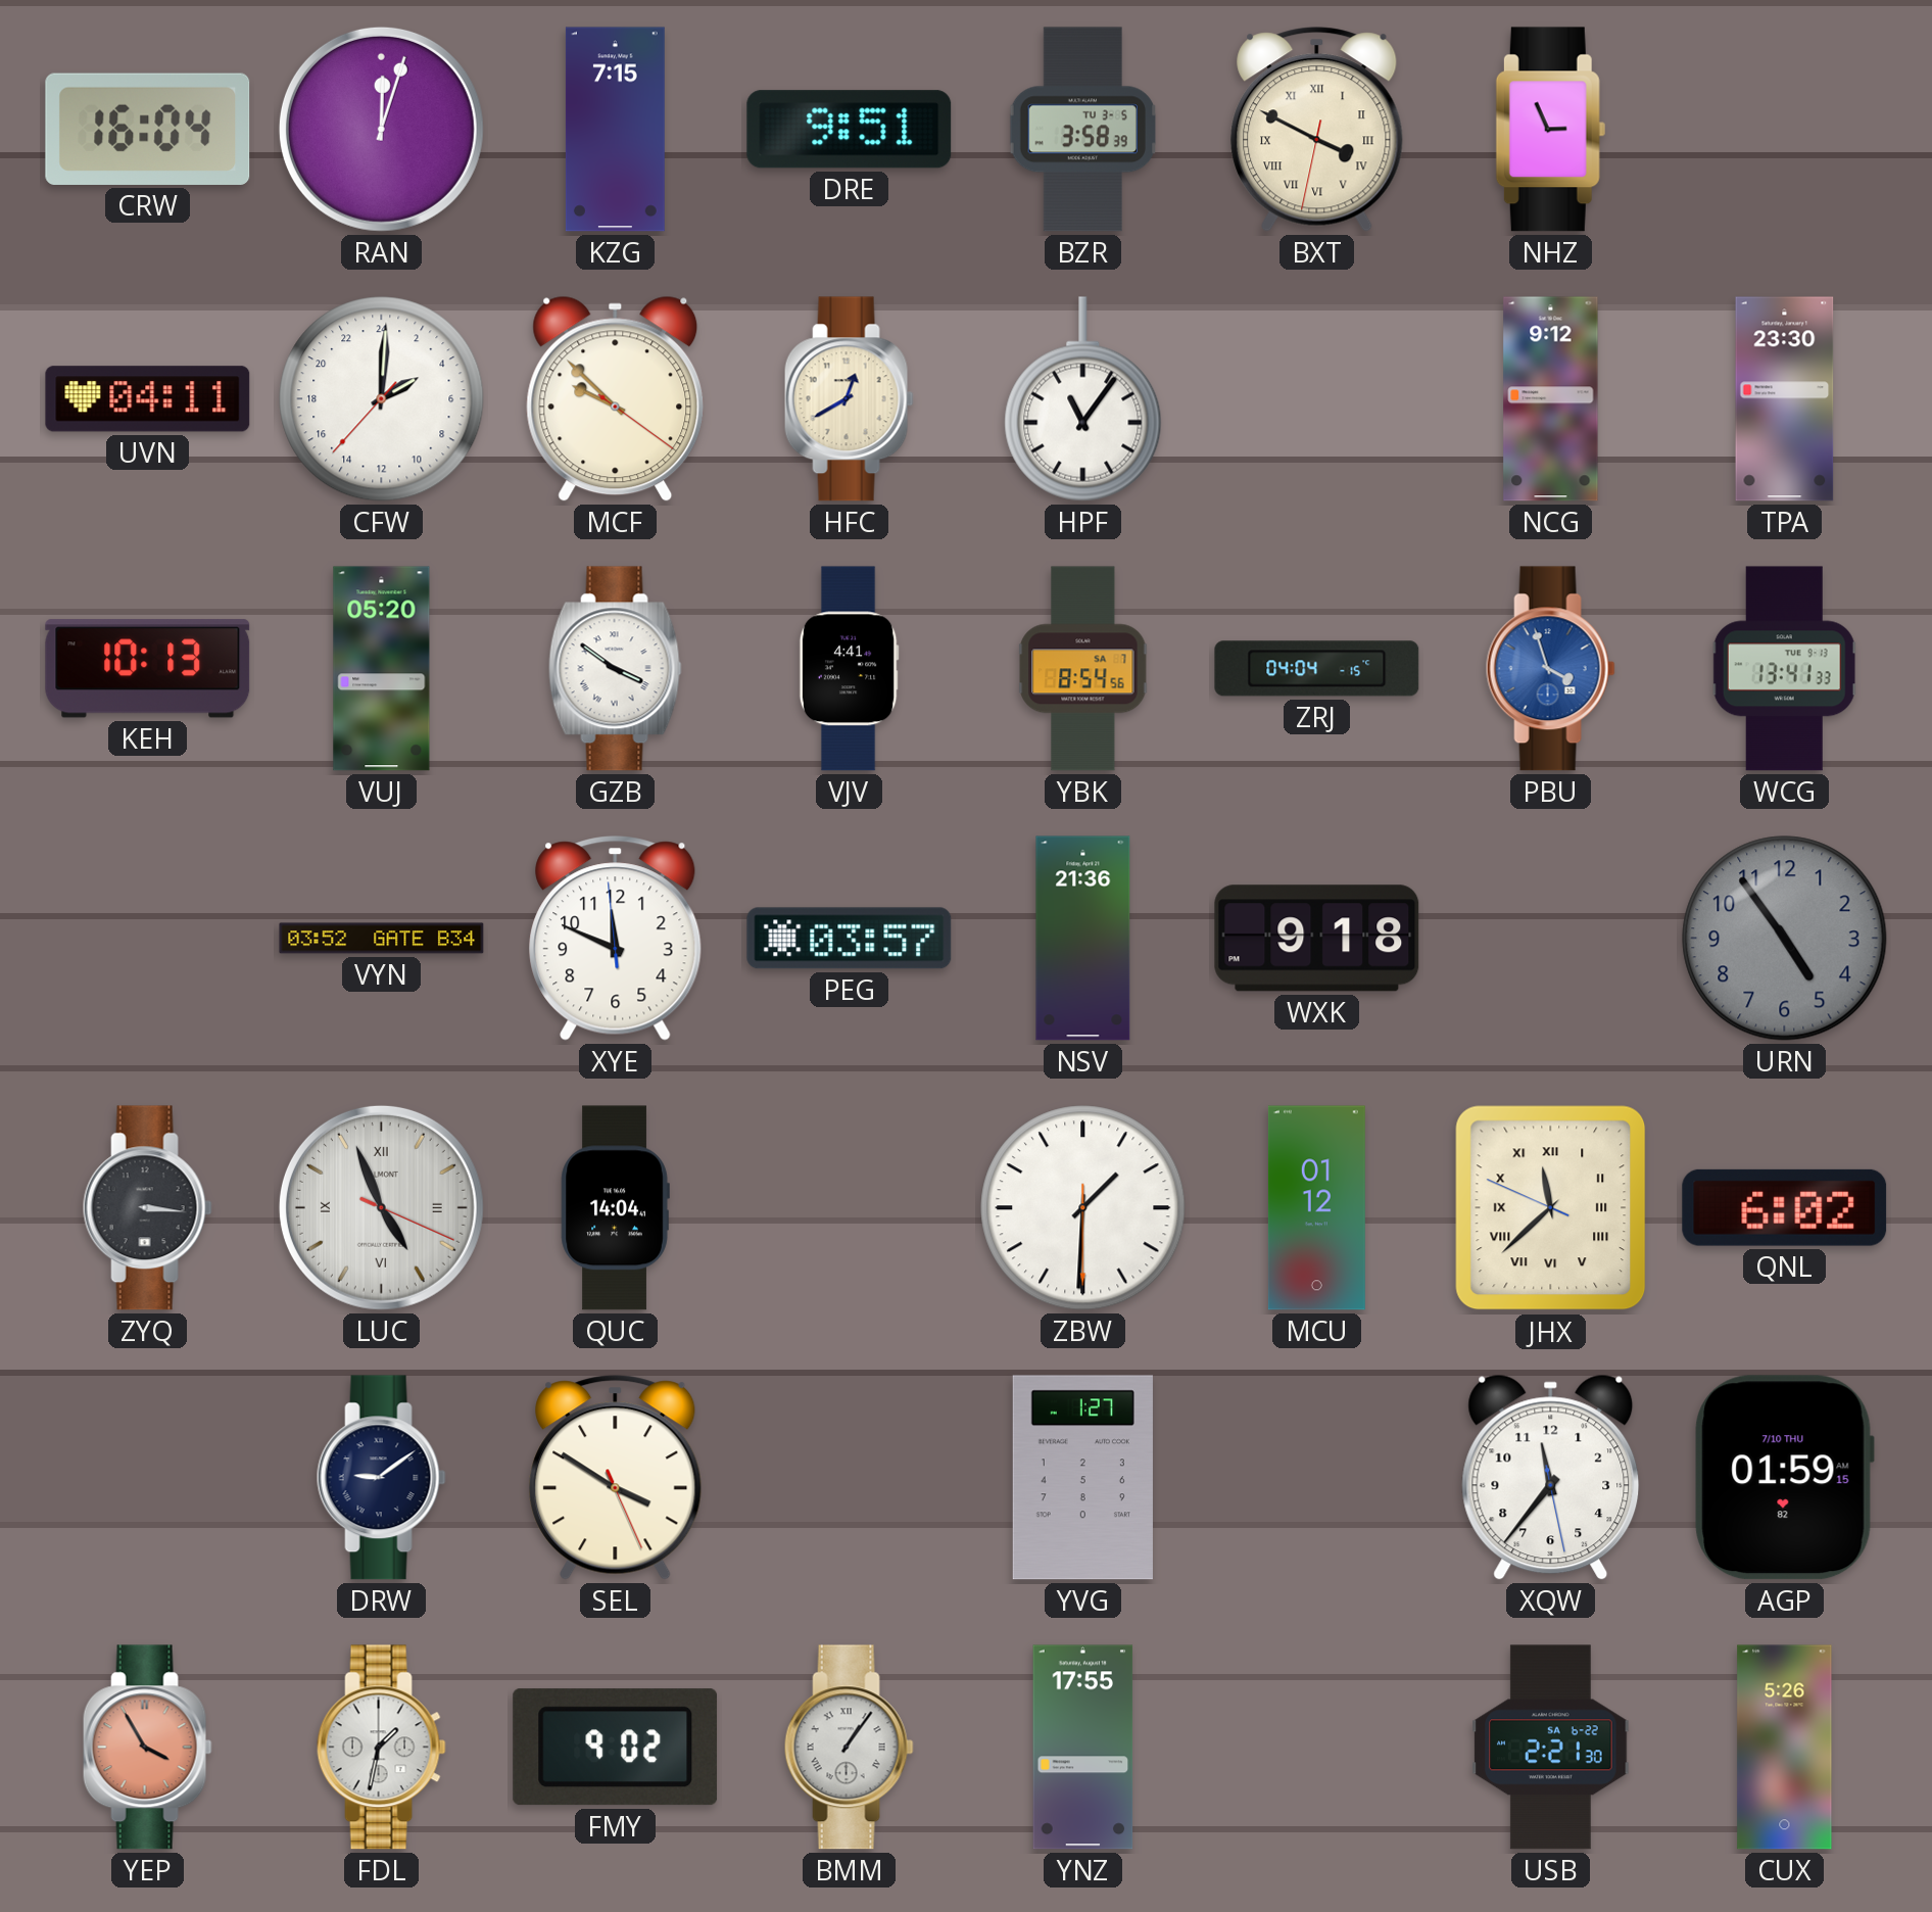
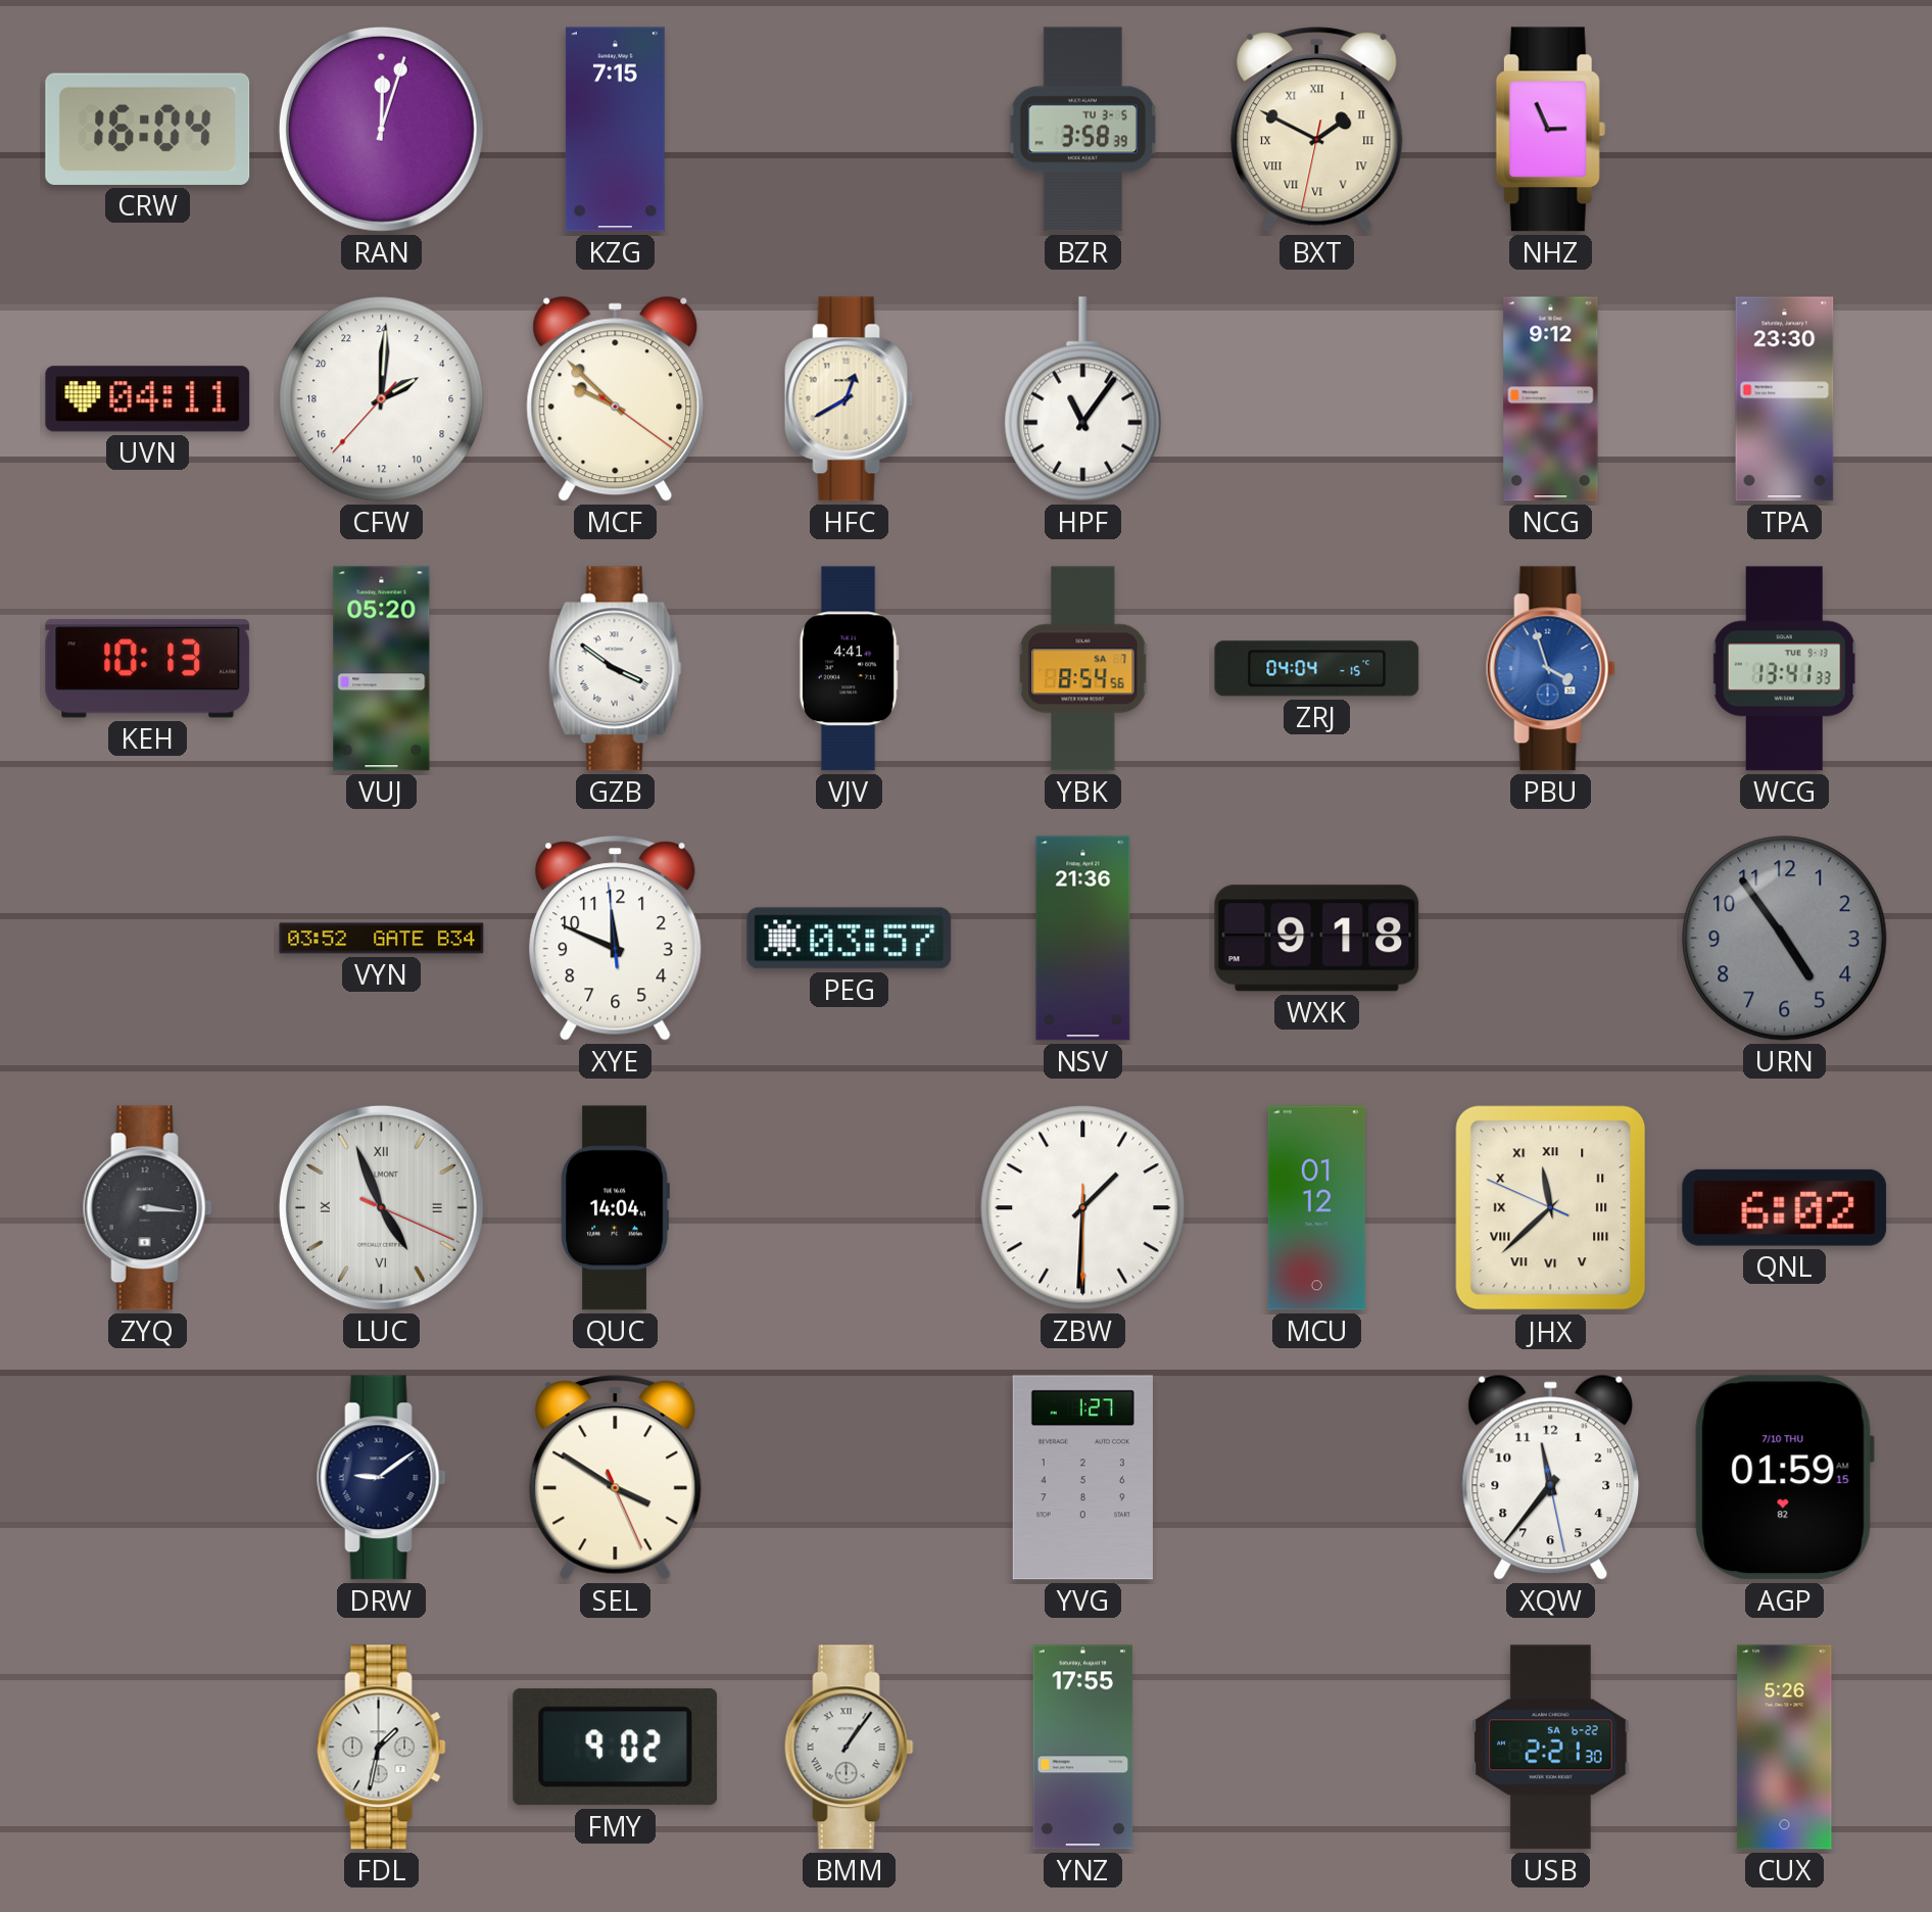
DRE: 9:51 -> none (850, 130)
BXT: 3:49 -> 1:49 (1317, 130)
YEP: 3:55 -> none (147, 1748)
